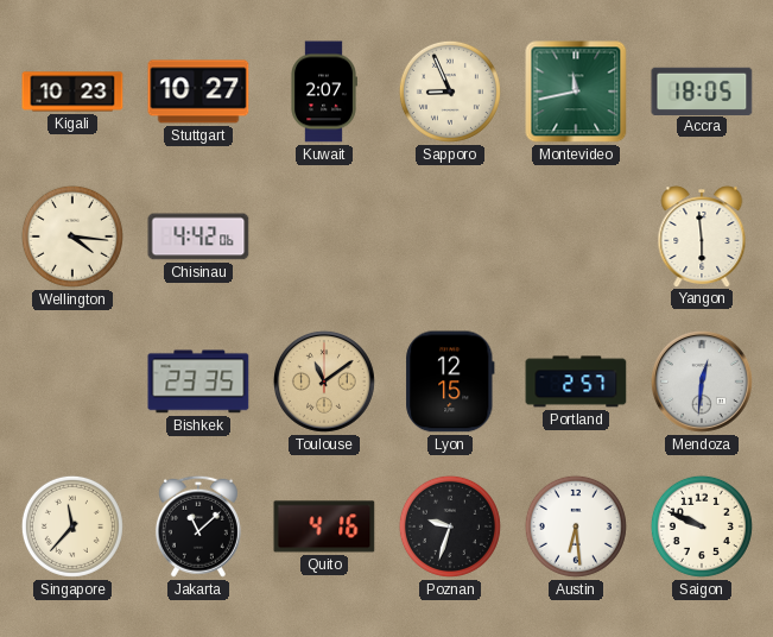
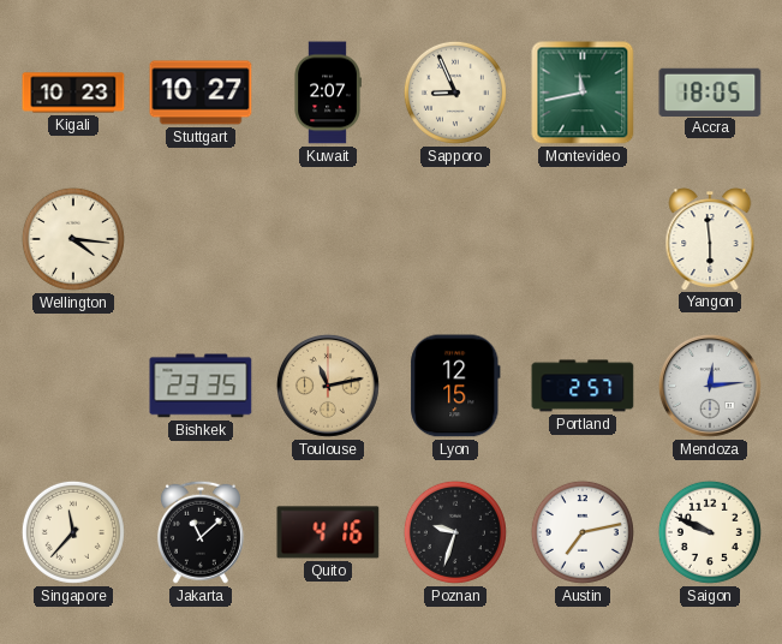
Chisinau: 4:42 -> none (198, 236)
Toulouse: 11:09 -> 11:13 (328, 386)
Mendoza: 12:31 -> 12:14 (710, 386)
Austin: 6:29 -> 7:13 (583, 532)
